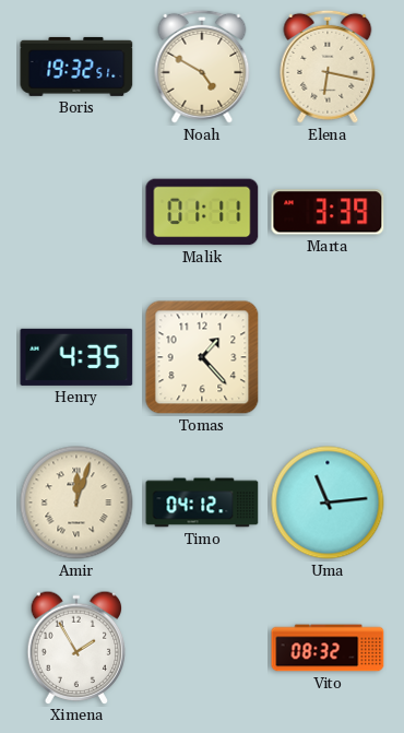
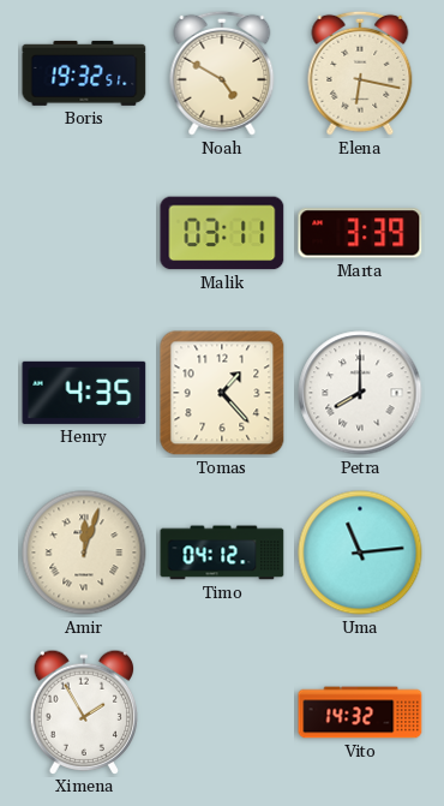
Malik: 01:11 -> 03:11 (222, 233)
Petra: none -> 8:00 (360, 393)
Vito: 08:32 -> 14:32 (360, 712)
